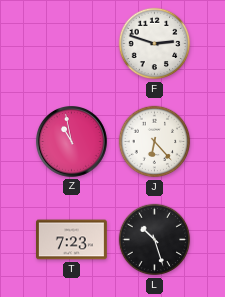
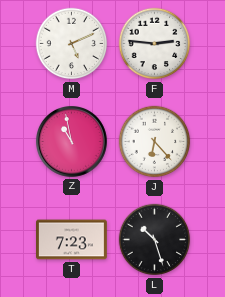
M: none -> 5:11 (72, 44)
F: 2:48 -> 2:46 (155, 44)
